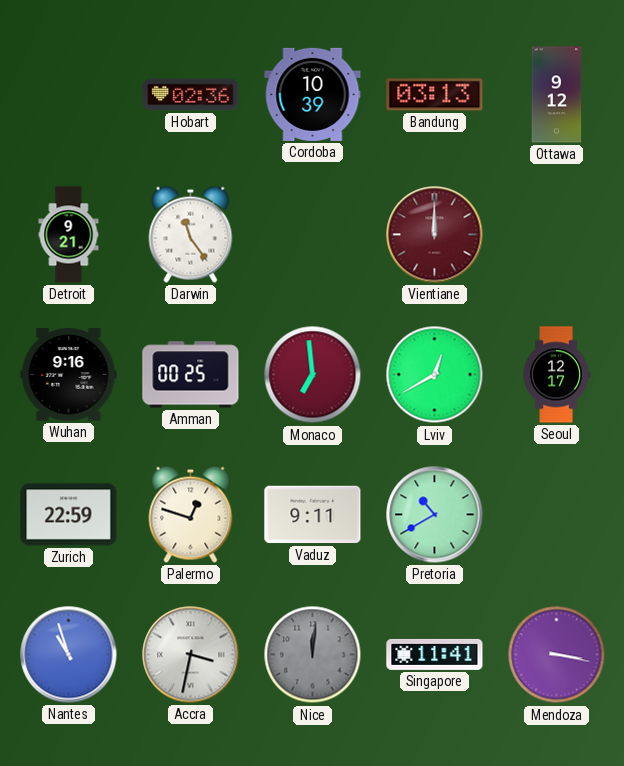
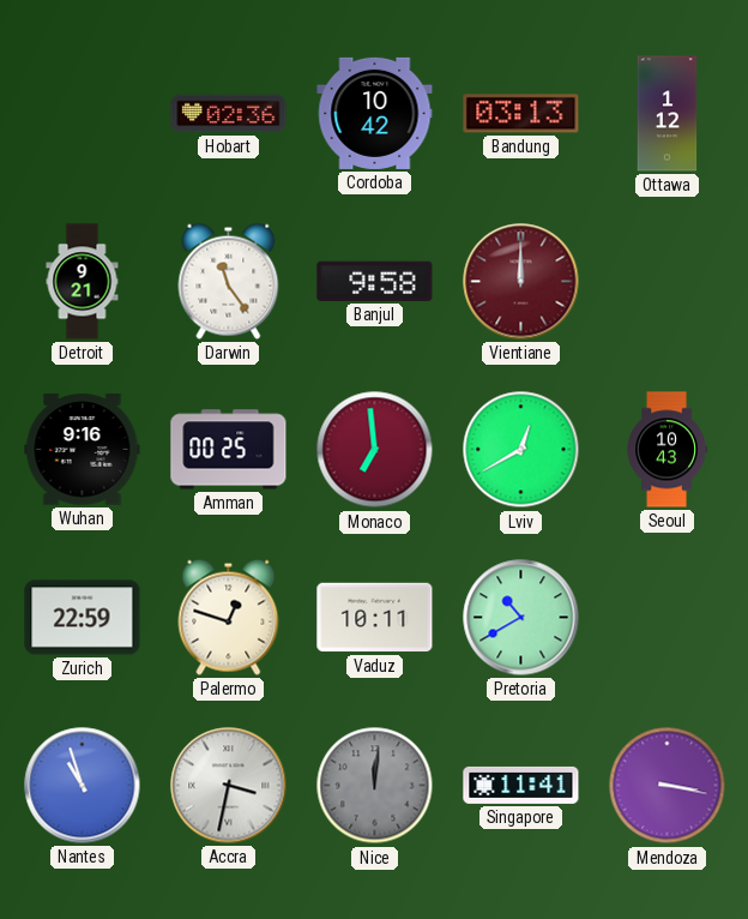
Cordoba: 10:39 -> 10:42 (375, 113)
Ottawa: 9:12 -> 1:12 (668, 114)
Banjul: none -> 9:58 (375, 281)
Seoul: 12:17 -> 10:43 (666, 450)
Vaduz: 9:11 -> 10:11 (375, 618)
